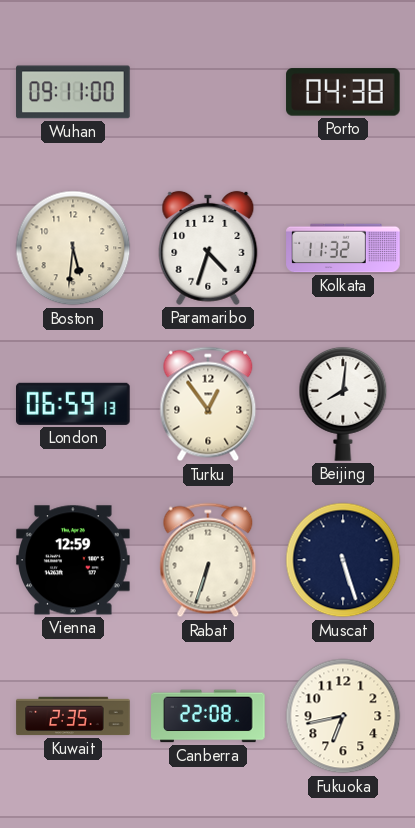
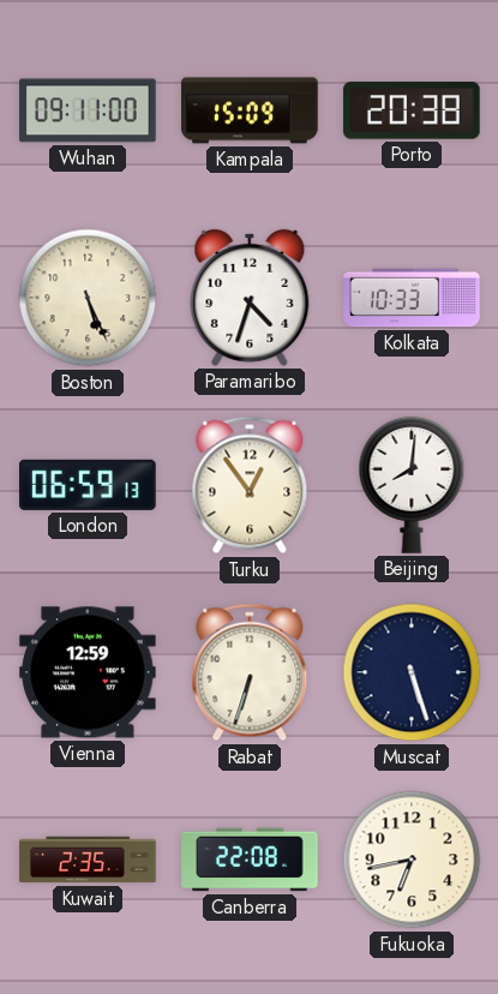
Kampala: none -> 15:09 (250, 110)
Porto: 04:38 -> 20:38 (412, 110)
Boston: 5:31 -> 5:26 (88, 298)
Kolkata: 11:32 -> 10:33 (412, 298)
